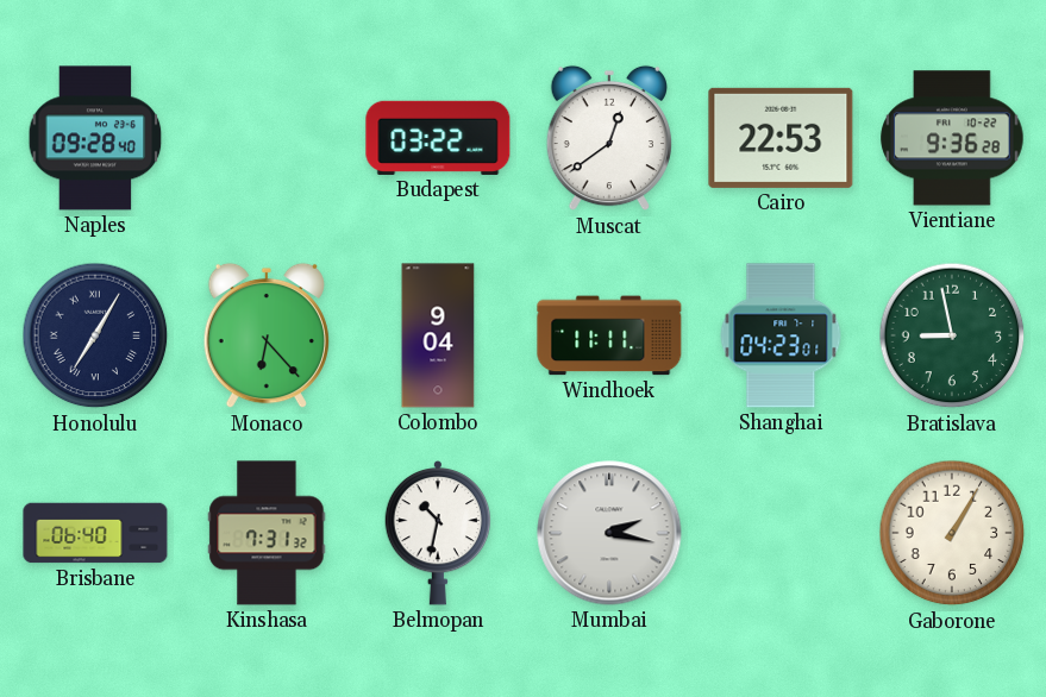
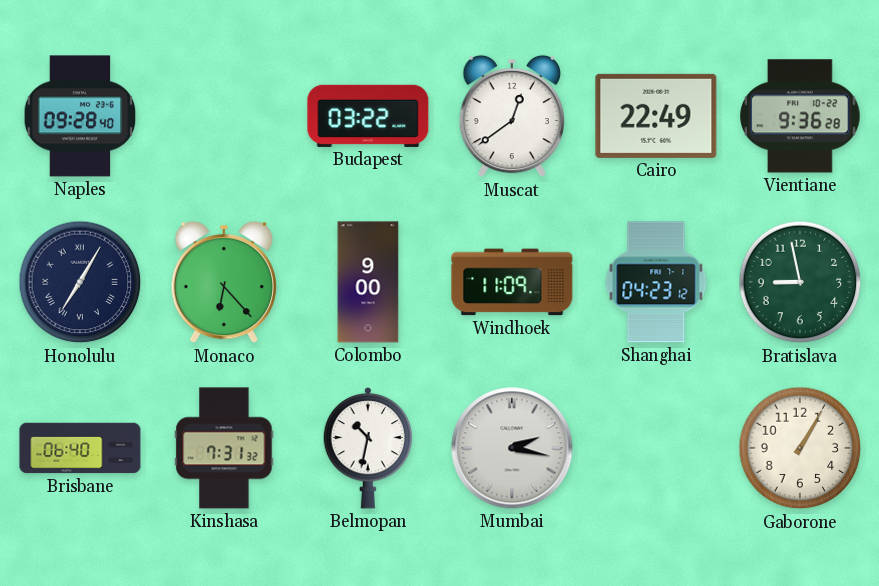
Cairo: 22:53 -> 22:49 (656, 116)
Colombo: 9:04 -> 9:00 (368, 282)
Windhoek: 11:11 -> 11:09 (512, 282)
Shanghai: 04:23:01 -> 04:23:12 (656, 282)
